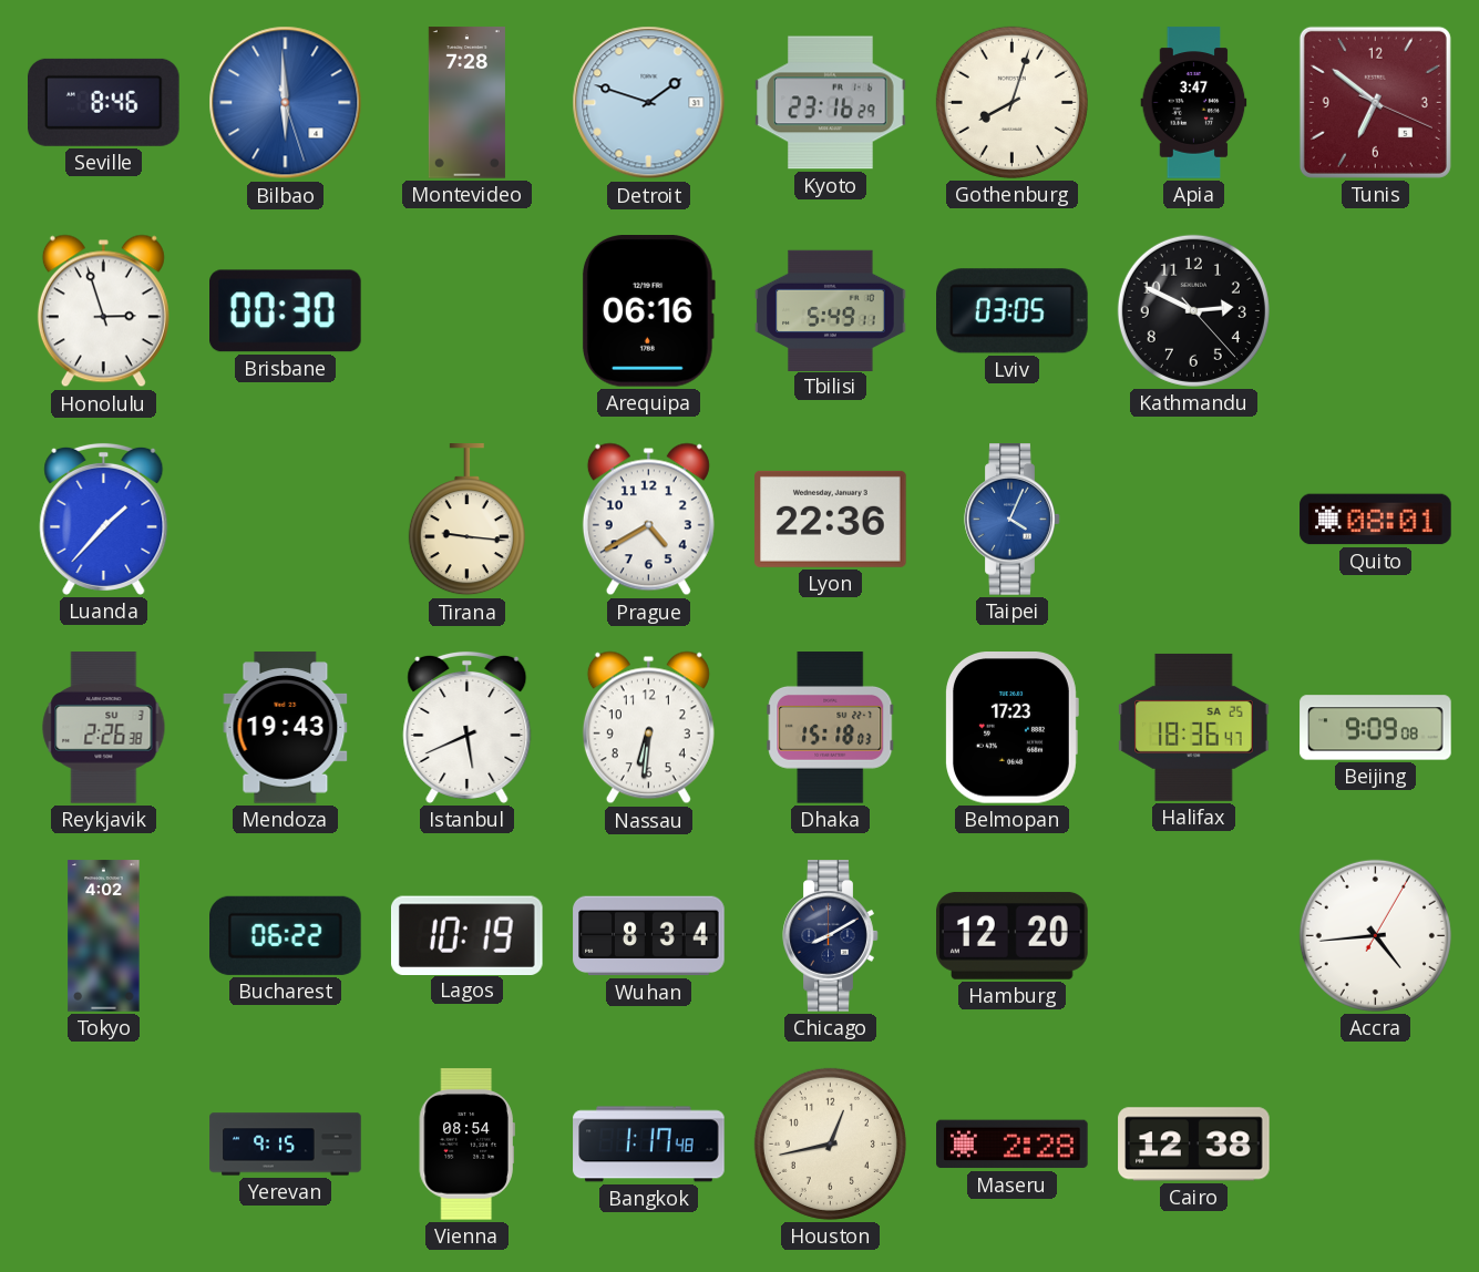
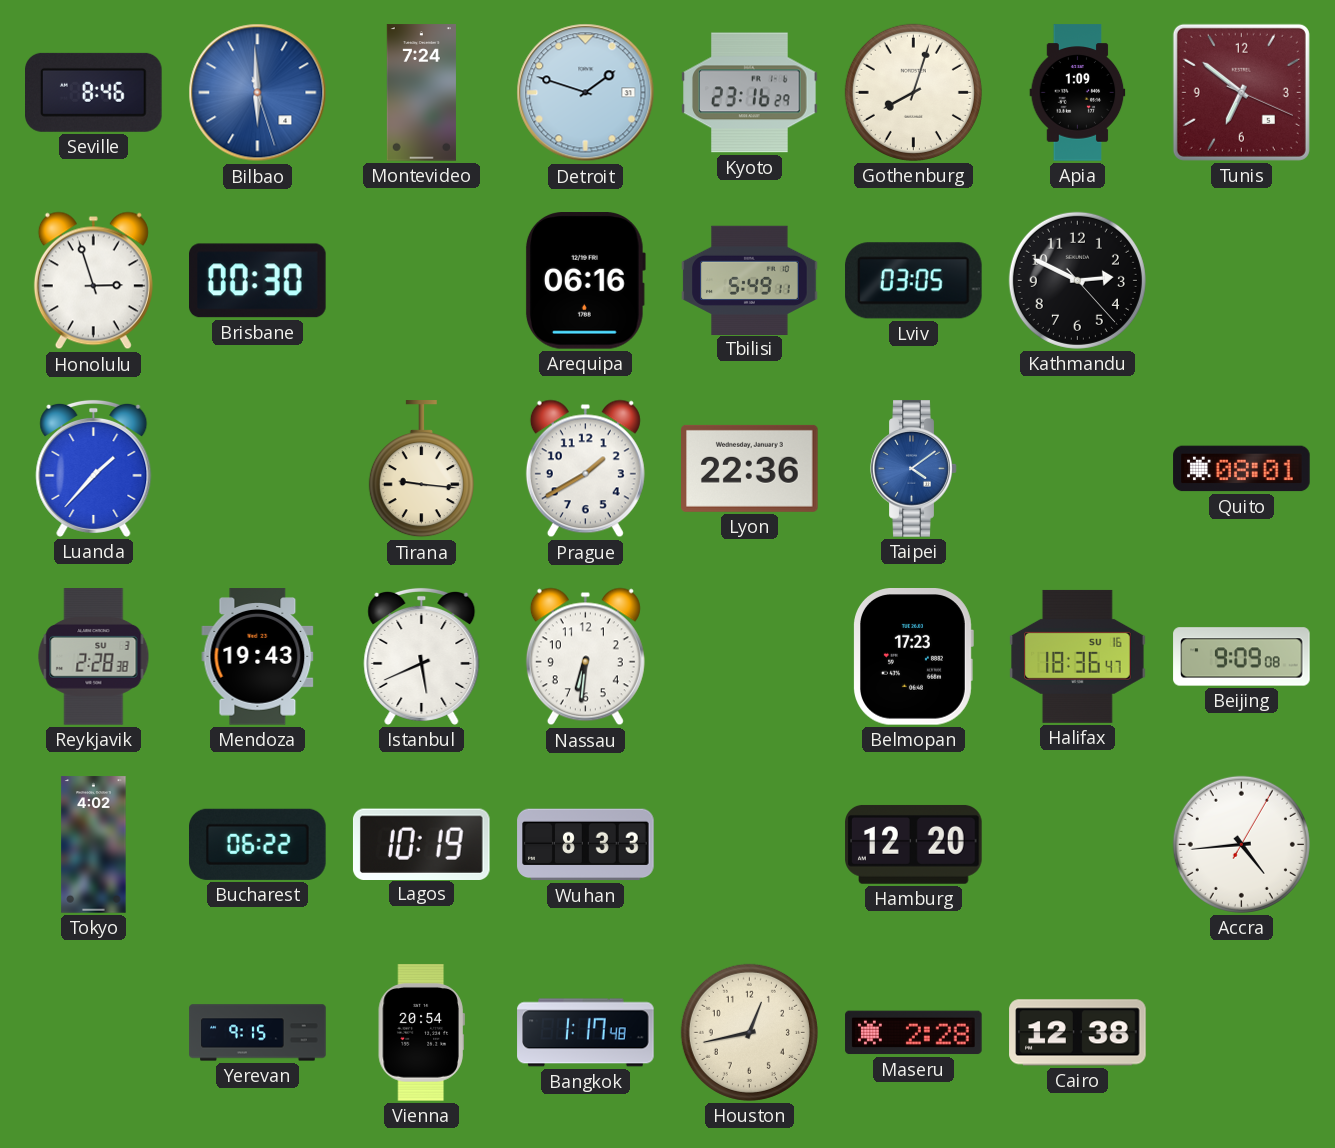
Montevideo: 7:28 -> 7:24 (421, 93)
Apia: 3:47 -> 1:09 (1078, 93)
Prague: 4:40 -> 1:40 (585, 469)
Taipei: 4:04 -> 4:09 (914, 469)
Reykjavik: 2:26 -> 2:28 (94, 657)
Dhaka: 15:18 -> none (831, 728)
Halifax date: SA 25 -> SU 16 (1078, 656)
Wuhan: 8:34 -> 8:33 (586, 845)
Chicago: 8:10 -> none (831, 936)
Vienna: 08:54 -> 20:54 (421, 1033)
